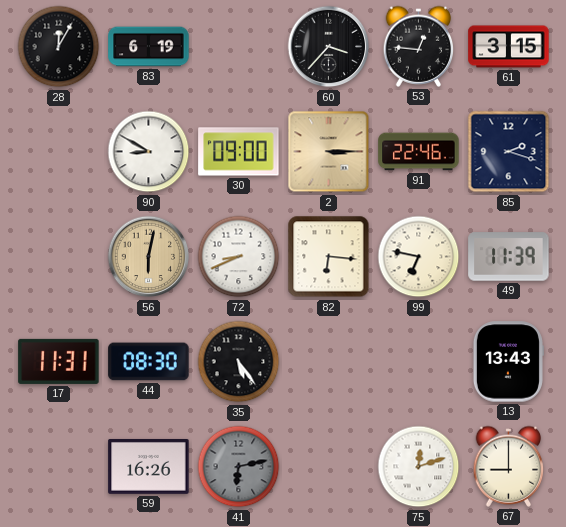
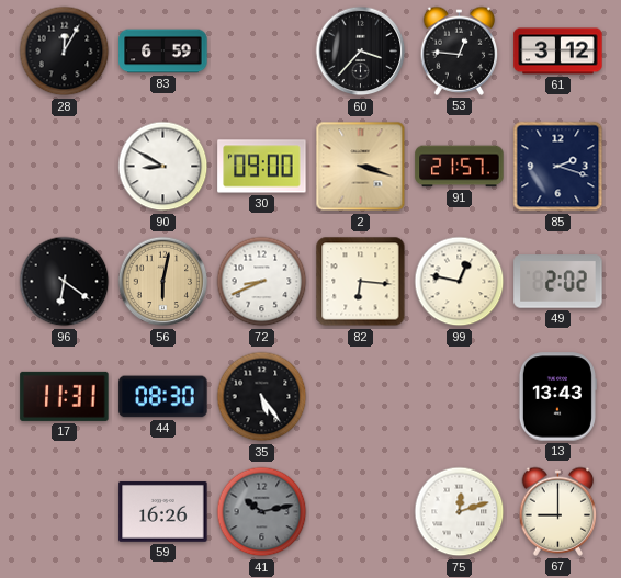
83: 6:19 -> 6:59 (163, 52)
61: 3:15 -> 3:12 (558, 52)
2: 3:15 -> 3:18 (361, 167)
91: 22:46 -> 21:57 (460, 167)
96: none -> 6:21 (65, 282)
99: 6:47 -> 12:47 (460, 282)
49: 11:39 -> 2:02 (558, 282)
41: 6:13 -> 10:13 (262, 512)
